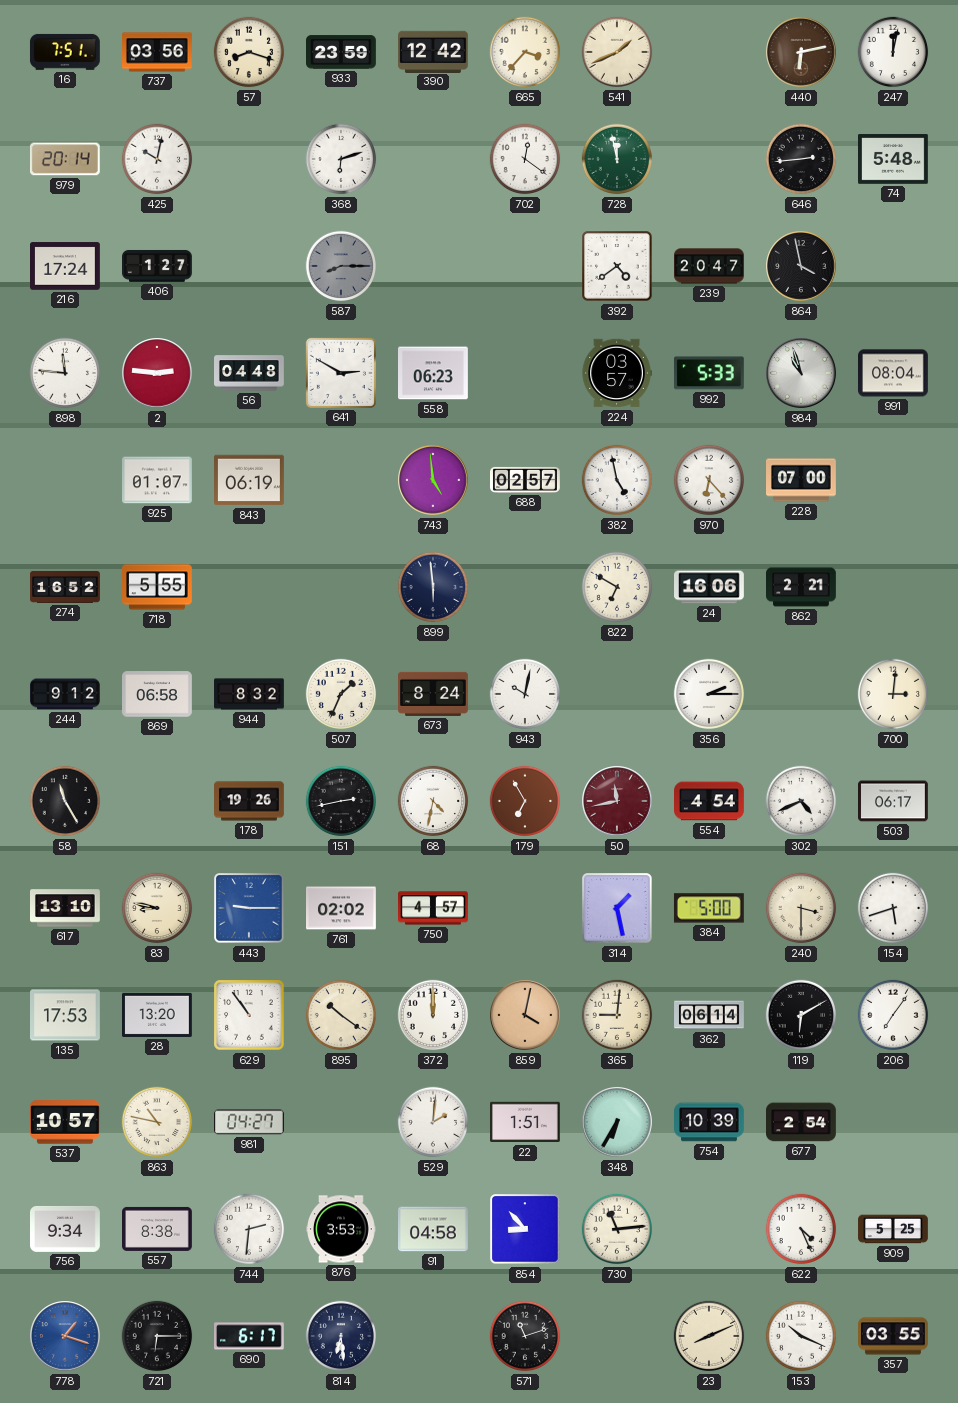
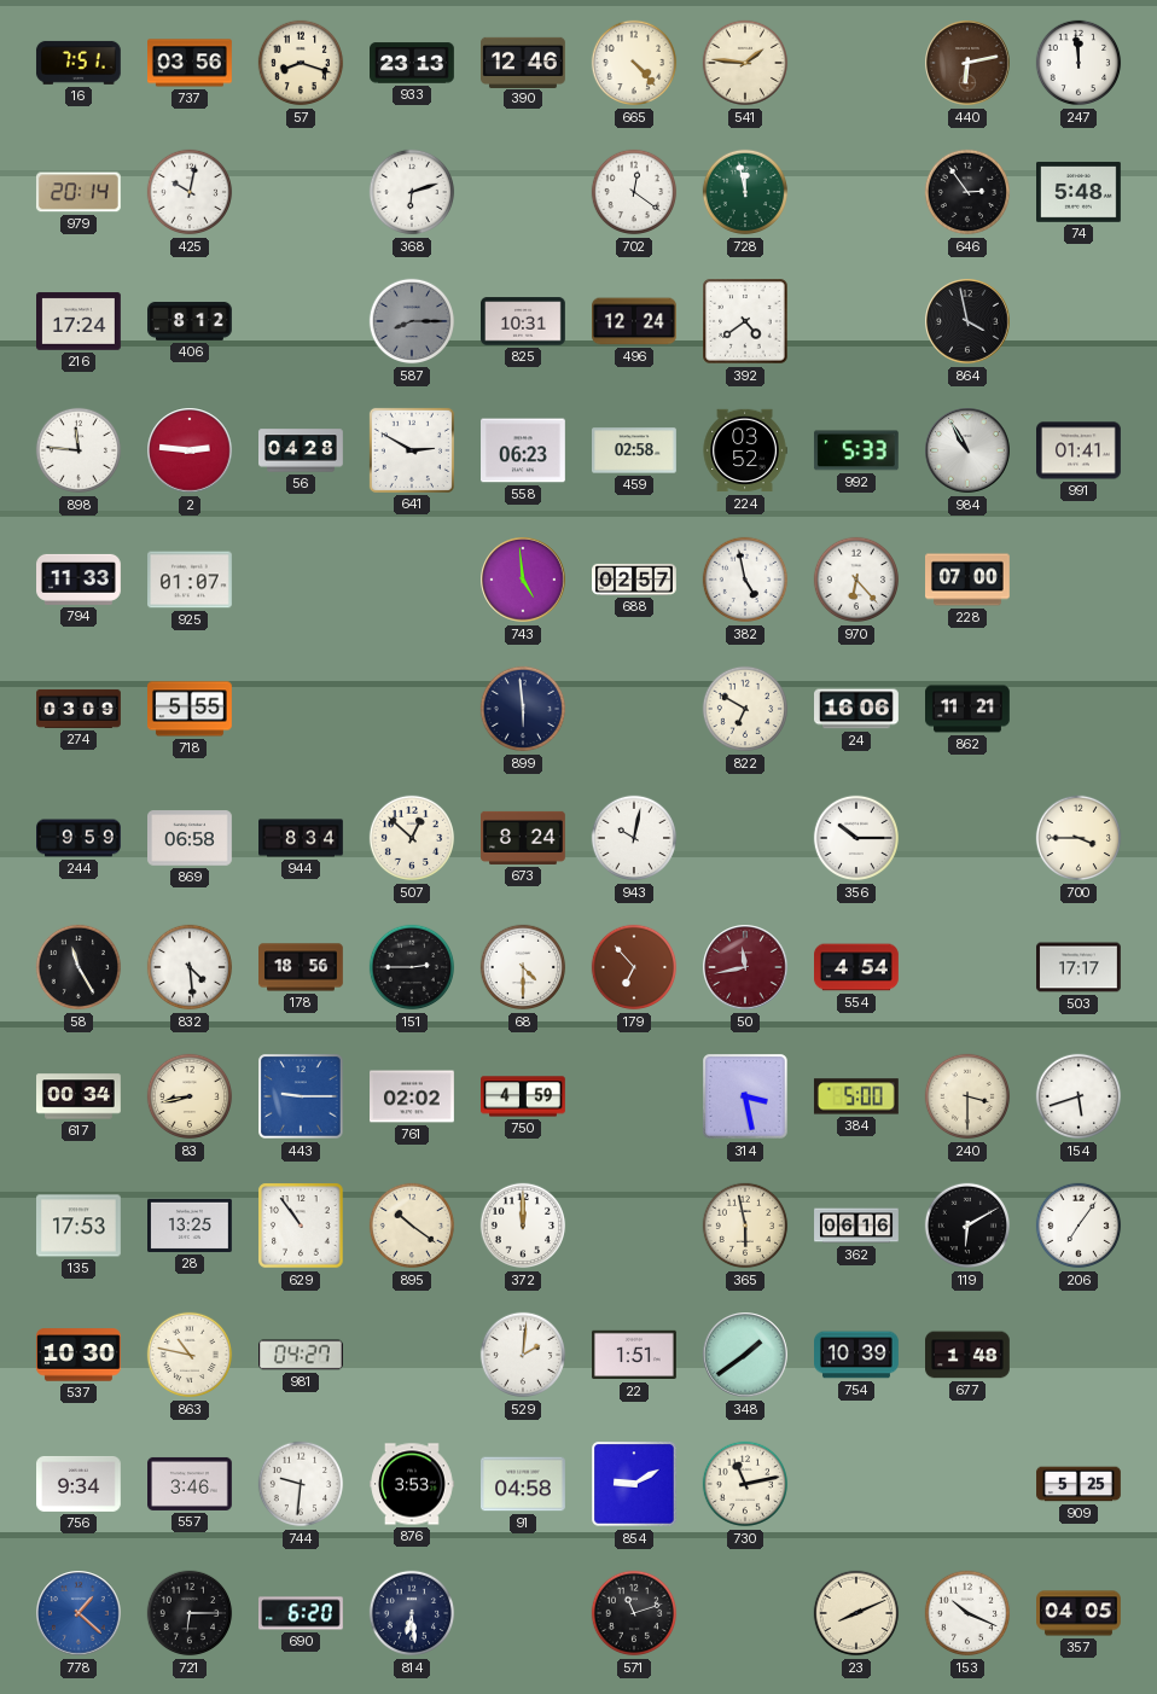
933: 23:59 -> 23:13 (413, 63)
390: 12:42 -> 12:46 (524, 62)
665: 3:37 -> 4:23 (634, 63)
541: 1:41 -> 1:46 (745, 63)
247: 12:02 -> 11:59 (1078, 63)
646: 2:44 -> 2:54 (967, 192)
406: 1:27 -> 8:12 (191, 321)
825: none -> 10:31 (524, 321)
496: none -> 12:24 (635, 321)
239: 20:47 -> none (710, 266)
56: 04:48 -> 04:28 (301, 450)
459: none -> 02:58 (635, 450)
224: 03:57 -> 03:52 (745, 450)
984: 10:57 -> 10:55 (967, 450)
991: 08:04 -> 01:41 (1080, 450)
794: none -> 11:33 (80, 580)
843: 06:19 -> none (250, 480)
274: 16:52 -> 03:09 (79, 709)
862: 2:21 -> 11:21 (969, 709)
244: 9:12 -> 9:59 (79, 838)
944: 8:32 -> 8:34 (301, 838)
507: 1:34 -> 12:52 (412, 838)
356: 2:15 -> 10:15 (856, 838)
700: 3:01 -> 3:45 (1078, 838)
832: none -> 4:29 (190, 967)
178: 19:26 -> 18:56 (302, 967)
151: 2:43 -> 2:45 (412, 967)
68: 4:32 -> 4:30 (523, 967)
179: 6:55 -> 6:53 (634, 967)
302: 4:41 -> none (801, 801)
503: 06:17 -> 17:17 (1080, 967)
617: 13:10 -> 00:34 (80, 1096)
83: 8:47 -> 8:43 (190, 1096)
750: 4:57 -> 4:59 (524, 1096)
314: 1:28 -> 3:28 (745, 1096)
28: 13:20 -> 13:25 (191, 1226)
859: 4:02 -> none (525, 1015)
365: 9:01 -> 5:58 (745, 1226)
362: 06:14 -> 06:16 (856, 1226)
537: 10:57 -> 10:30 (80, 1355)
348: 6:35 -> 1:39 (745, 1355)
677: 2:54 -> 1:48 (969, 1355)
557: 8:38 -> 3:46 (191, 1484)
744: 2:31 -> 9:31 (301, 1484)
854: 8:53 -> 9:10 (634, 1484)
730: 11:14 -> 11:13 (745, 1484)
622: 4:26 -> none (801, 1229)
778: 1:18 -> 1:22 (79, 1613)
690: 6:17 -> 6:20 (302, 1613)
357: 03:55 -> 04:05 (1080, 1613)
